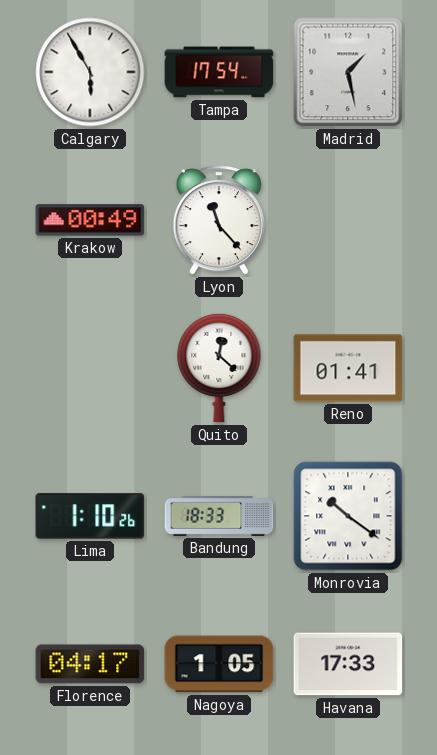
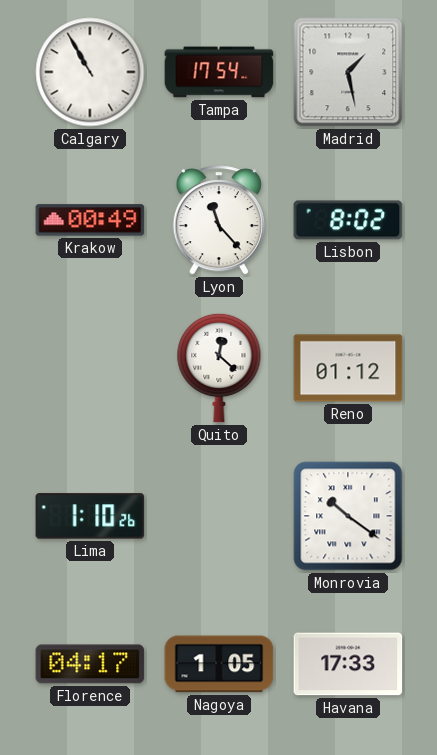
Calgary: 5:55 -> 10:55 (90, 72)
Lisbon: none -> 8:02 (348, 220)
Reno: 01:41 -> 01:12 (348, 368)
Bandung: 18:33 -> none (219, 517)
